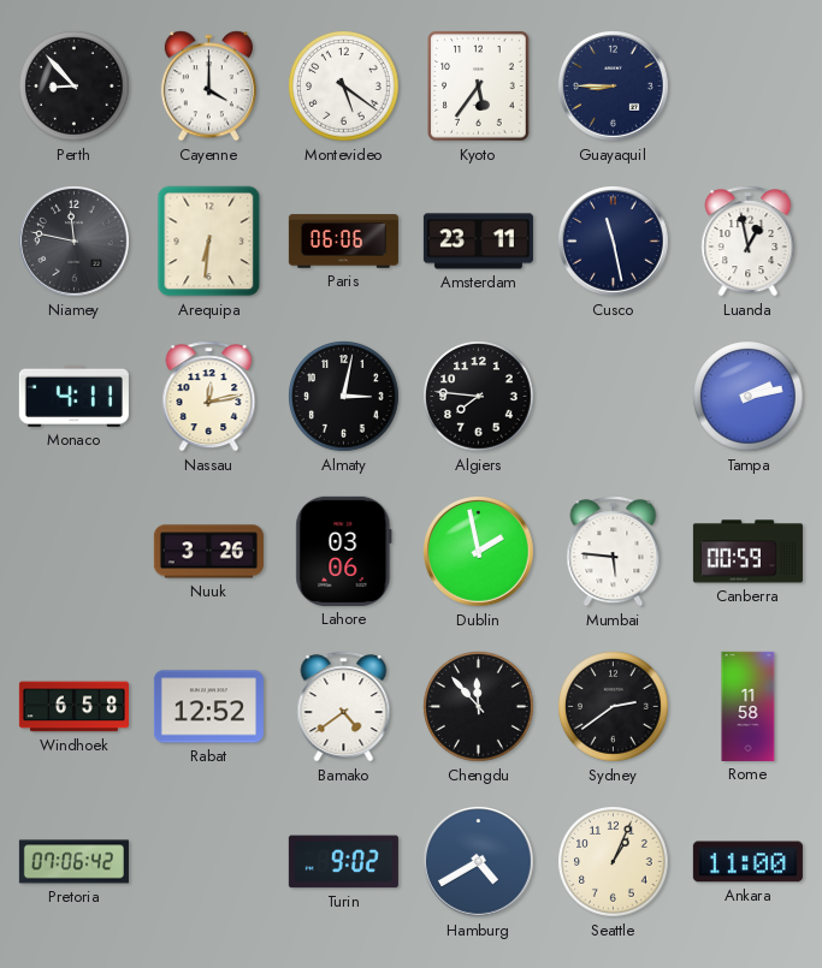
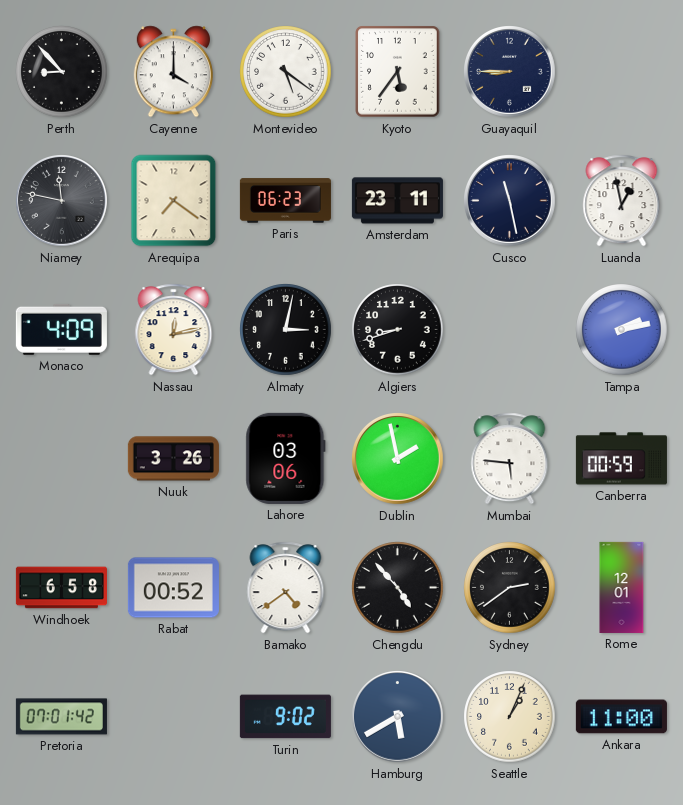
Arequipa: 6:31 -> 7:21 (174, 201)
Paris: 06:06 -> 06:23 (285, 201)
Monaco: 4:11 -> 4:09 (61, 329)
Algiers: 7:46 -> 8:42 (398, 330)
Rabat: 12:52 -> 00:52 (173, 588)
Chengdu: 11:53 -> 4:53 (398, 588)
Rome: 11:58 -> 12:01 (622, 587)
Pretoria: 07:06 -> 07:01 (61, 717)
Hamburg: 4:40 -> 5:40 (398, 717)
